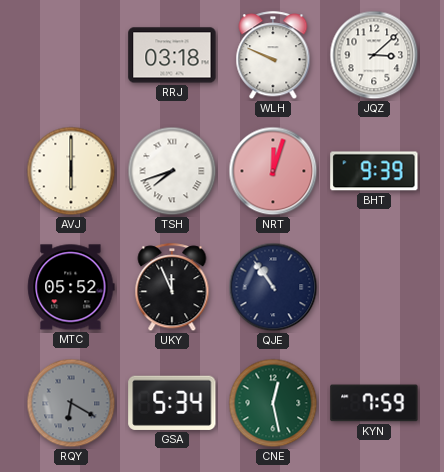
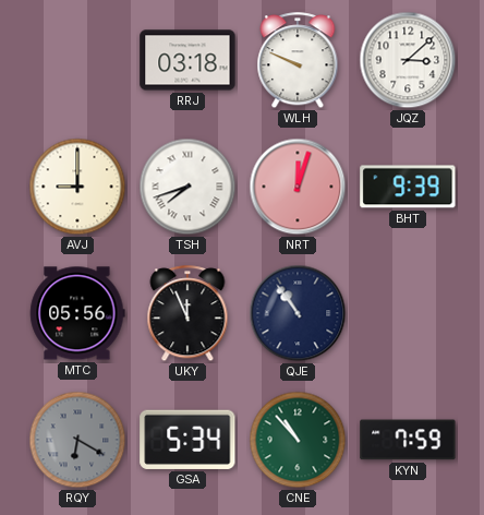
AVJ: 6:00 -> 9:00 (77, 187)
MTC: 05:52 -> 05:56 (77, 313)
CNE: 12:28 -> 10:53 (298, 440)
